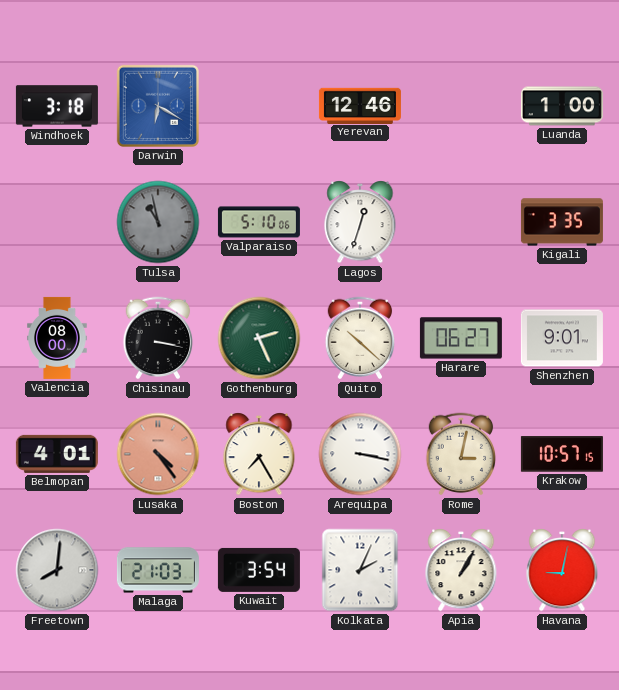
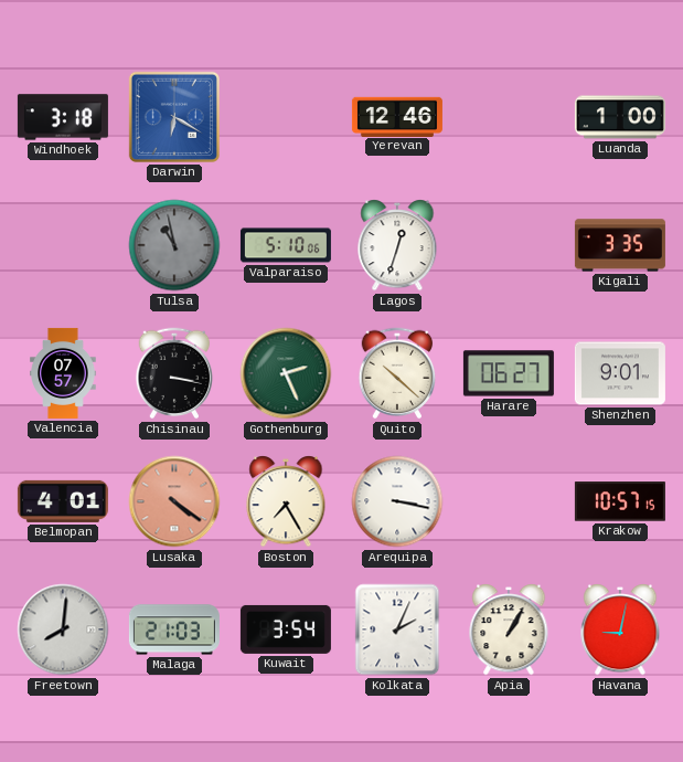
Valencia: 08:00 -> 07:57 (63, 373)
Lusaka: 4:24 -> 4:21 (174, 501)
Rome: 3:02 -> none (461, 454)
